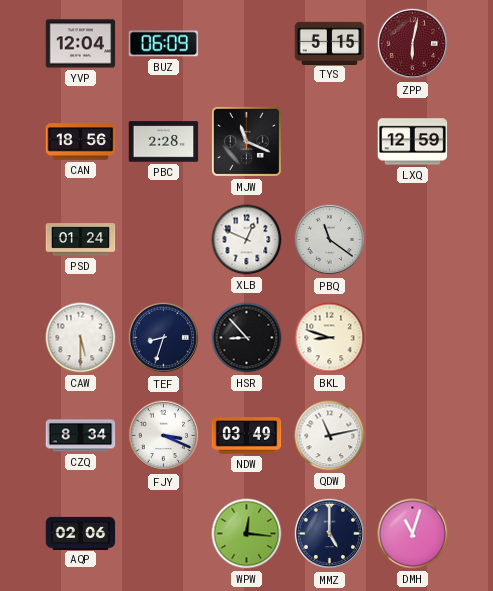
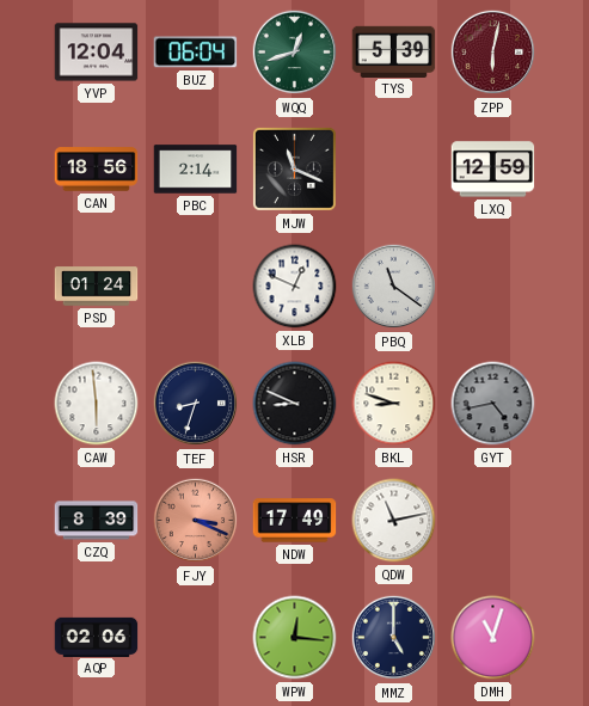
BUZ: 06:09 -> 06:04 (196, 53)
WQQ: none -> 12:42 (295, 53)
TYS: 5:15 -> 5:39 (394, 51)
PBC: 2:28 -> 2:14 (196, 170)
CAW: 5:30 -> 5:59 (97, 404)
HSR: 8:53 -> 8:49 (295, 404)
GYT: none -> 4:43 (493, 404)
CZQ: 8:34 -> 8:39 (97, 521)
FJY dial: white -> salmon (196, 521)
NDW: 03:49 -> 17:49 (295, 521)
